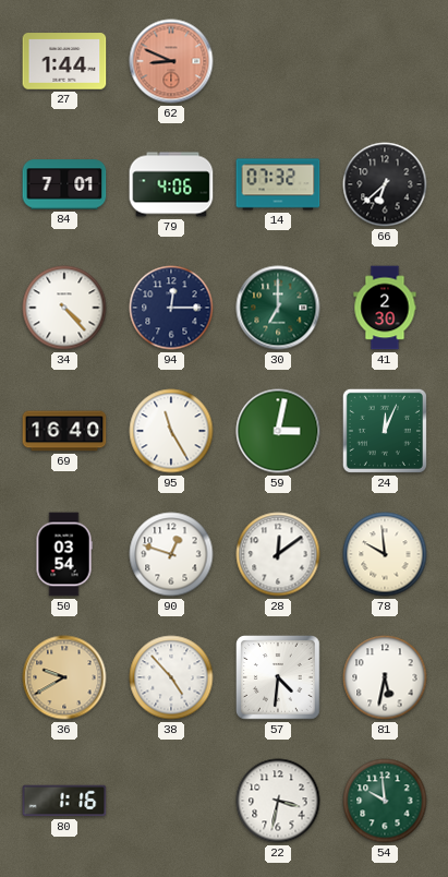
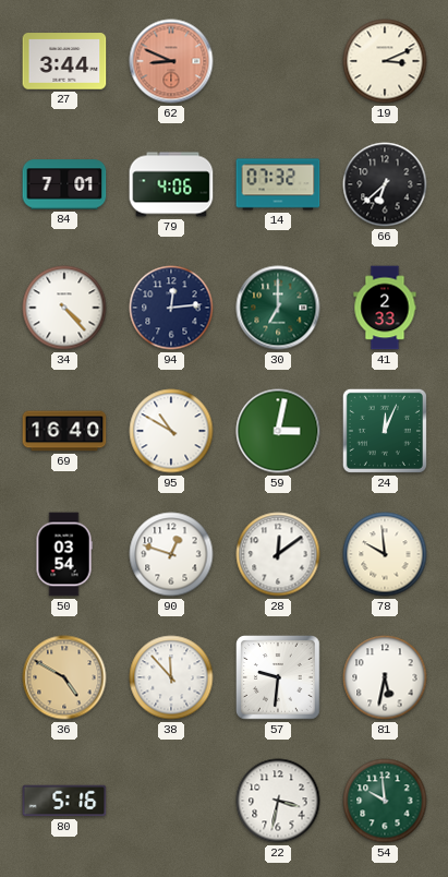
27: 1:44 -> 3:44 (64, 61)
19: none -> 3:11 (385, 61)
94: 12:15 -> 12:14 (171, 308)
41: 2:30 -> 2:33 (385, 308)
95: 11:25 -> 10:50 (171, 431)
36: 9:40 -> 4:50 (64, 677)
38: 4:53 -> 11:53 (171, 677)
57: 4:31 -> 9:31 (279, 678)
80: 1:16 -> 5:16 (64, 801)
